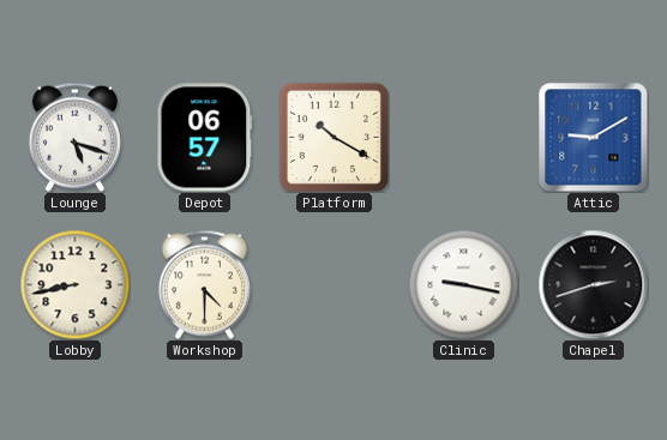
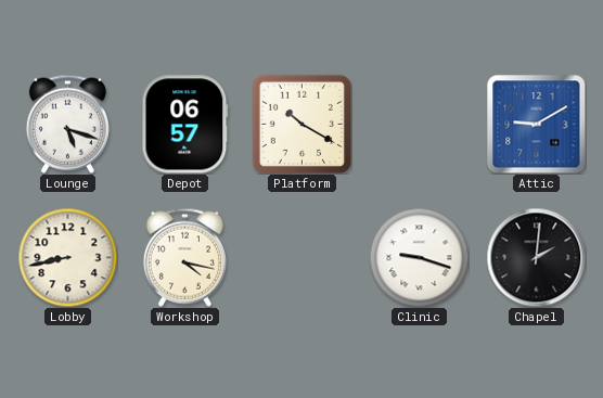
Workshop: 4:30 -> 4:17 (184, 257)
Clinic: 9:17 -> 9:18 (419, 257)
Chapel: 2:42 -> 2:01 (536, 257)
